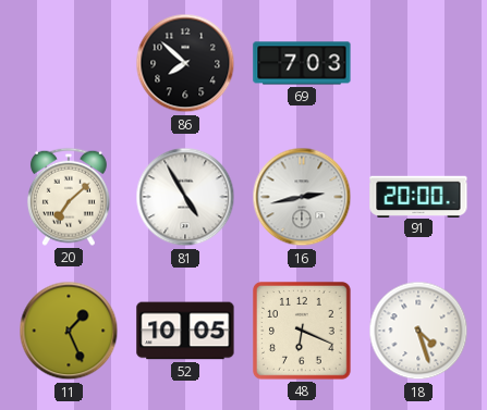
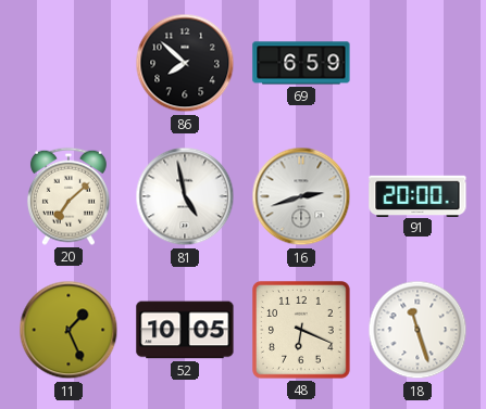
69: 7:03 -> 6:59 (301, 63)
81: 4:55 -> 4:58 (185, 196)
16: 2:43 -> 2:42 (301, 196)
18: 4:27 -> 11:27 (418, 330)
